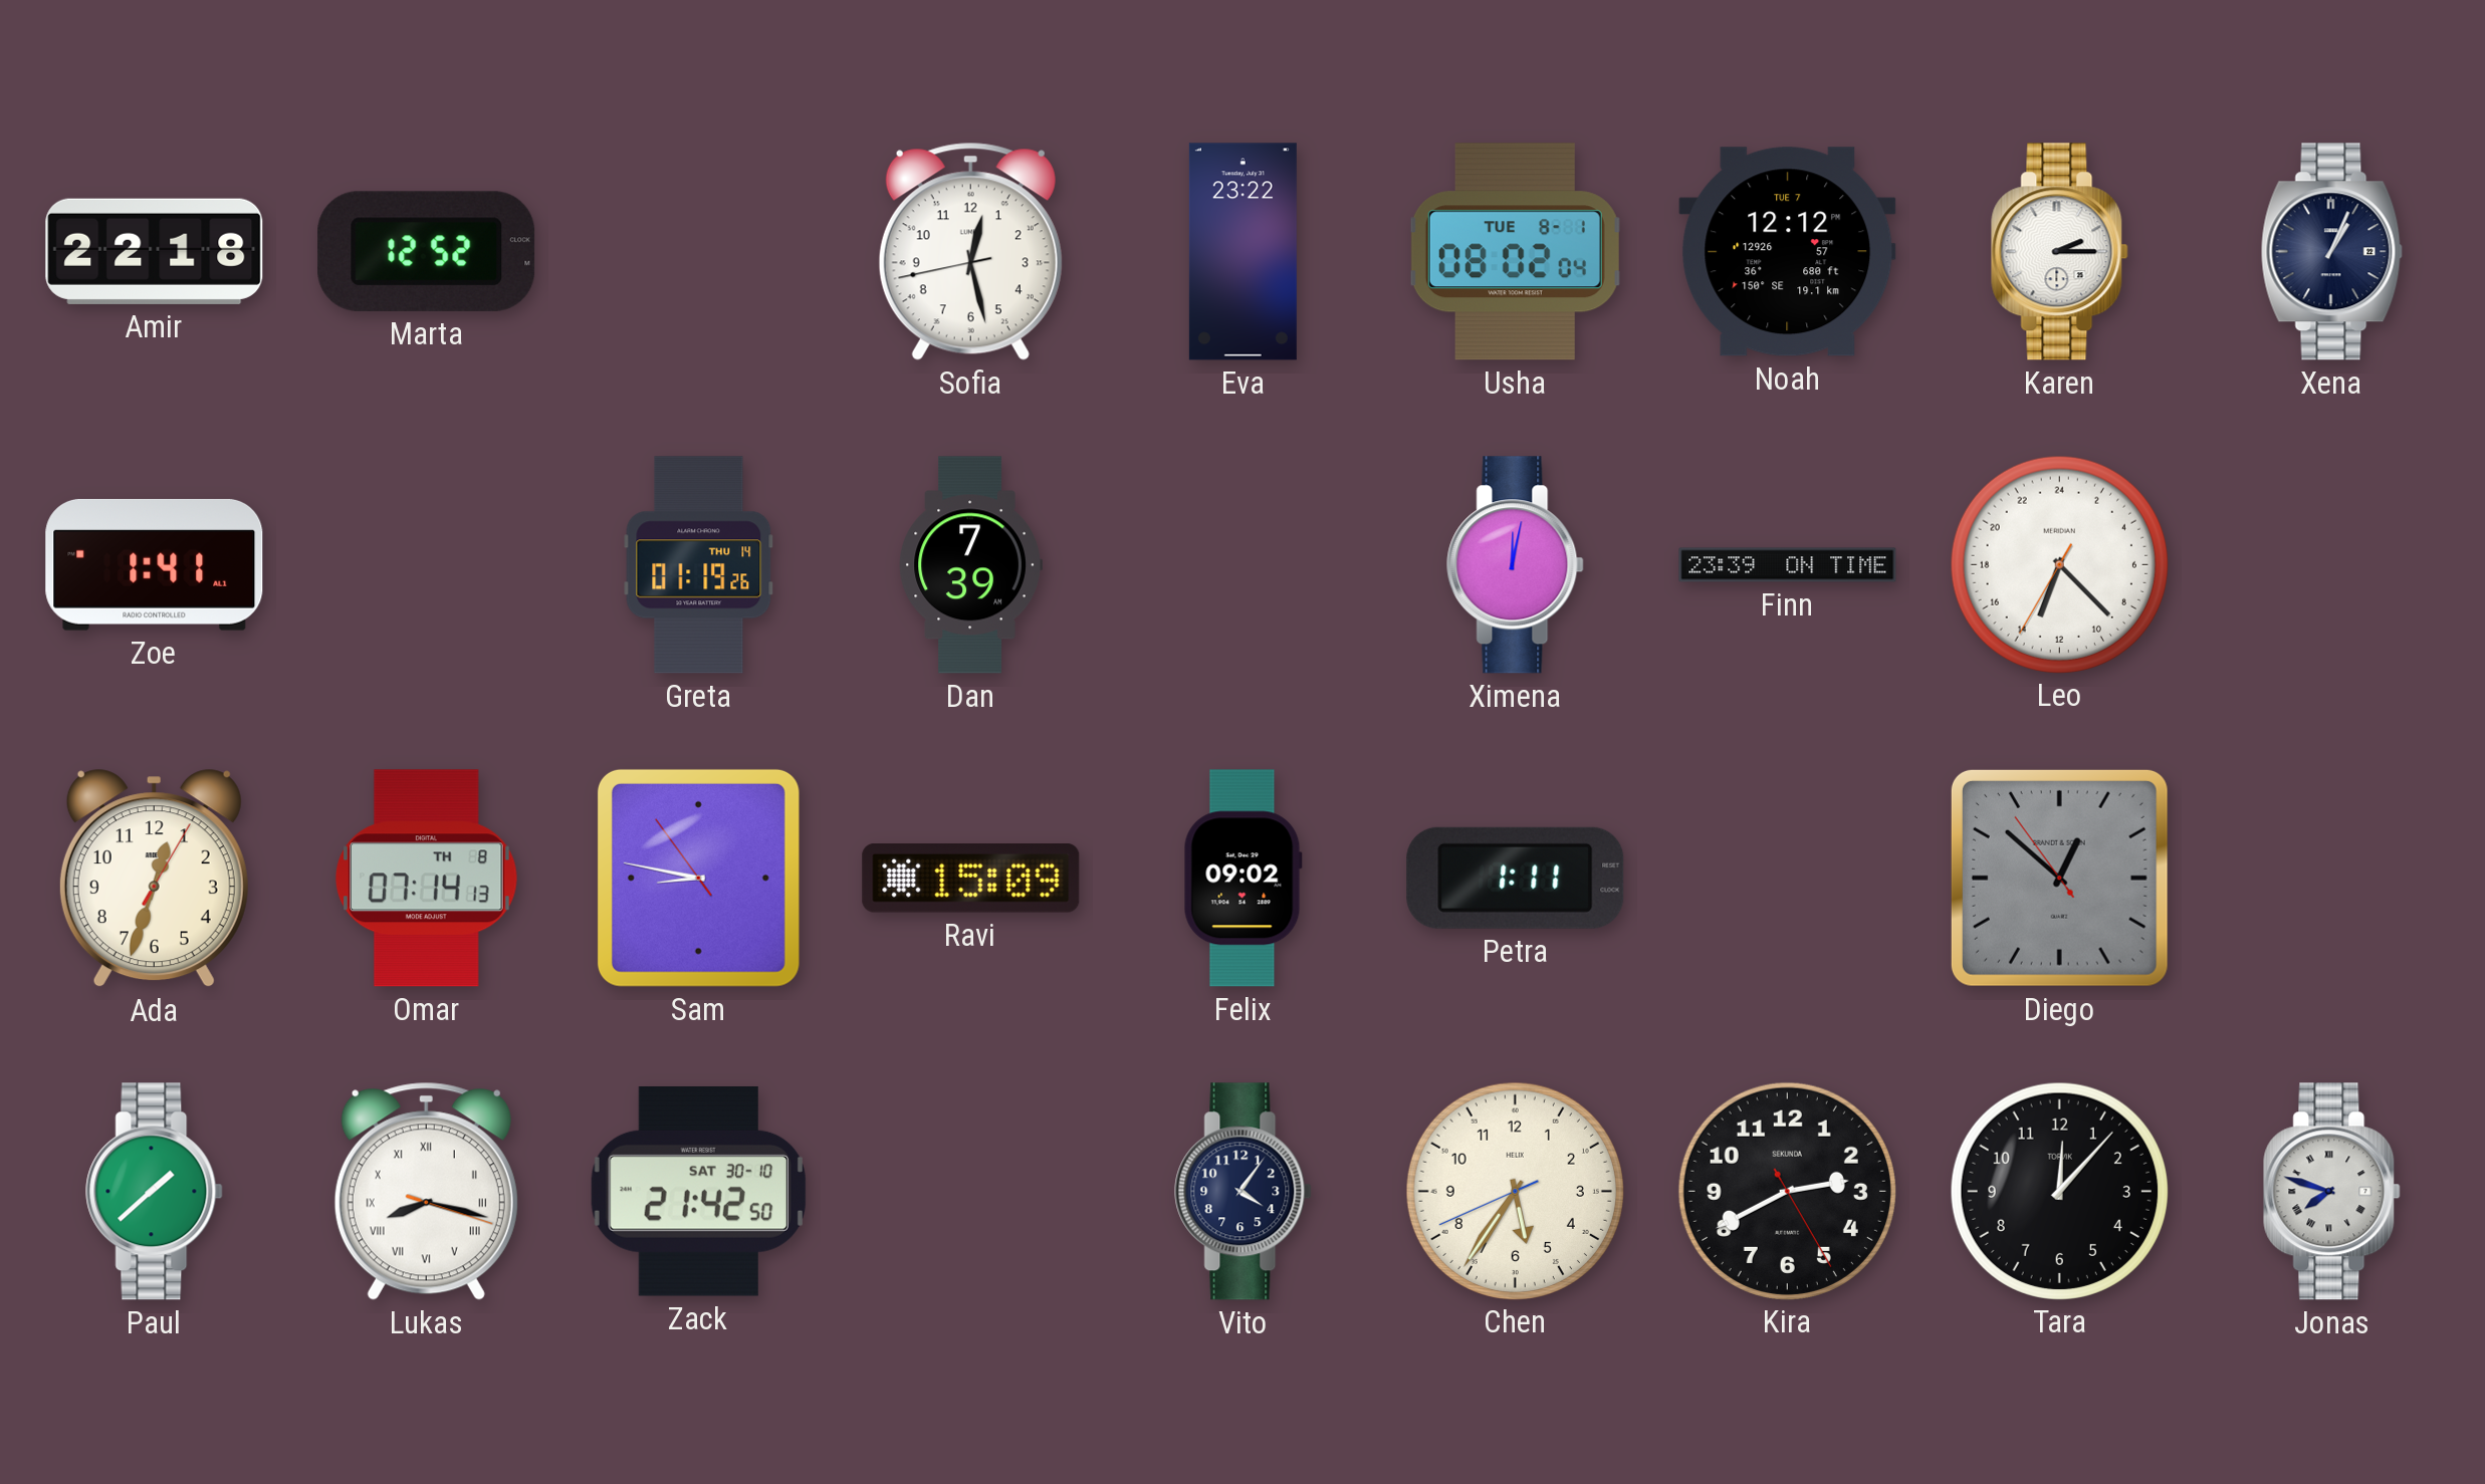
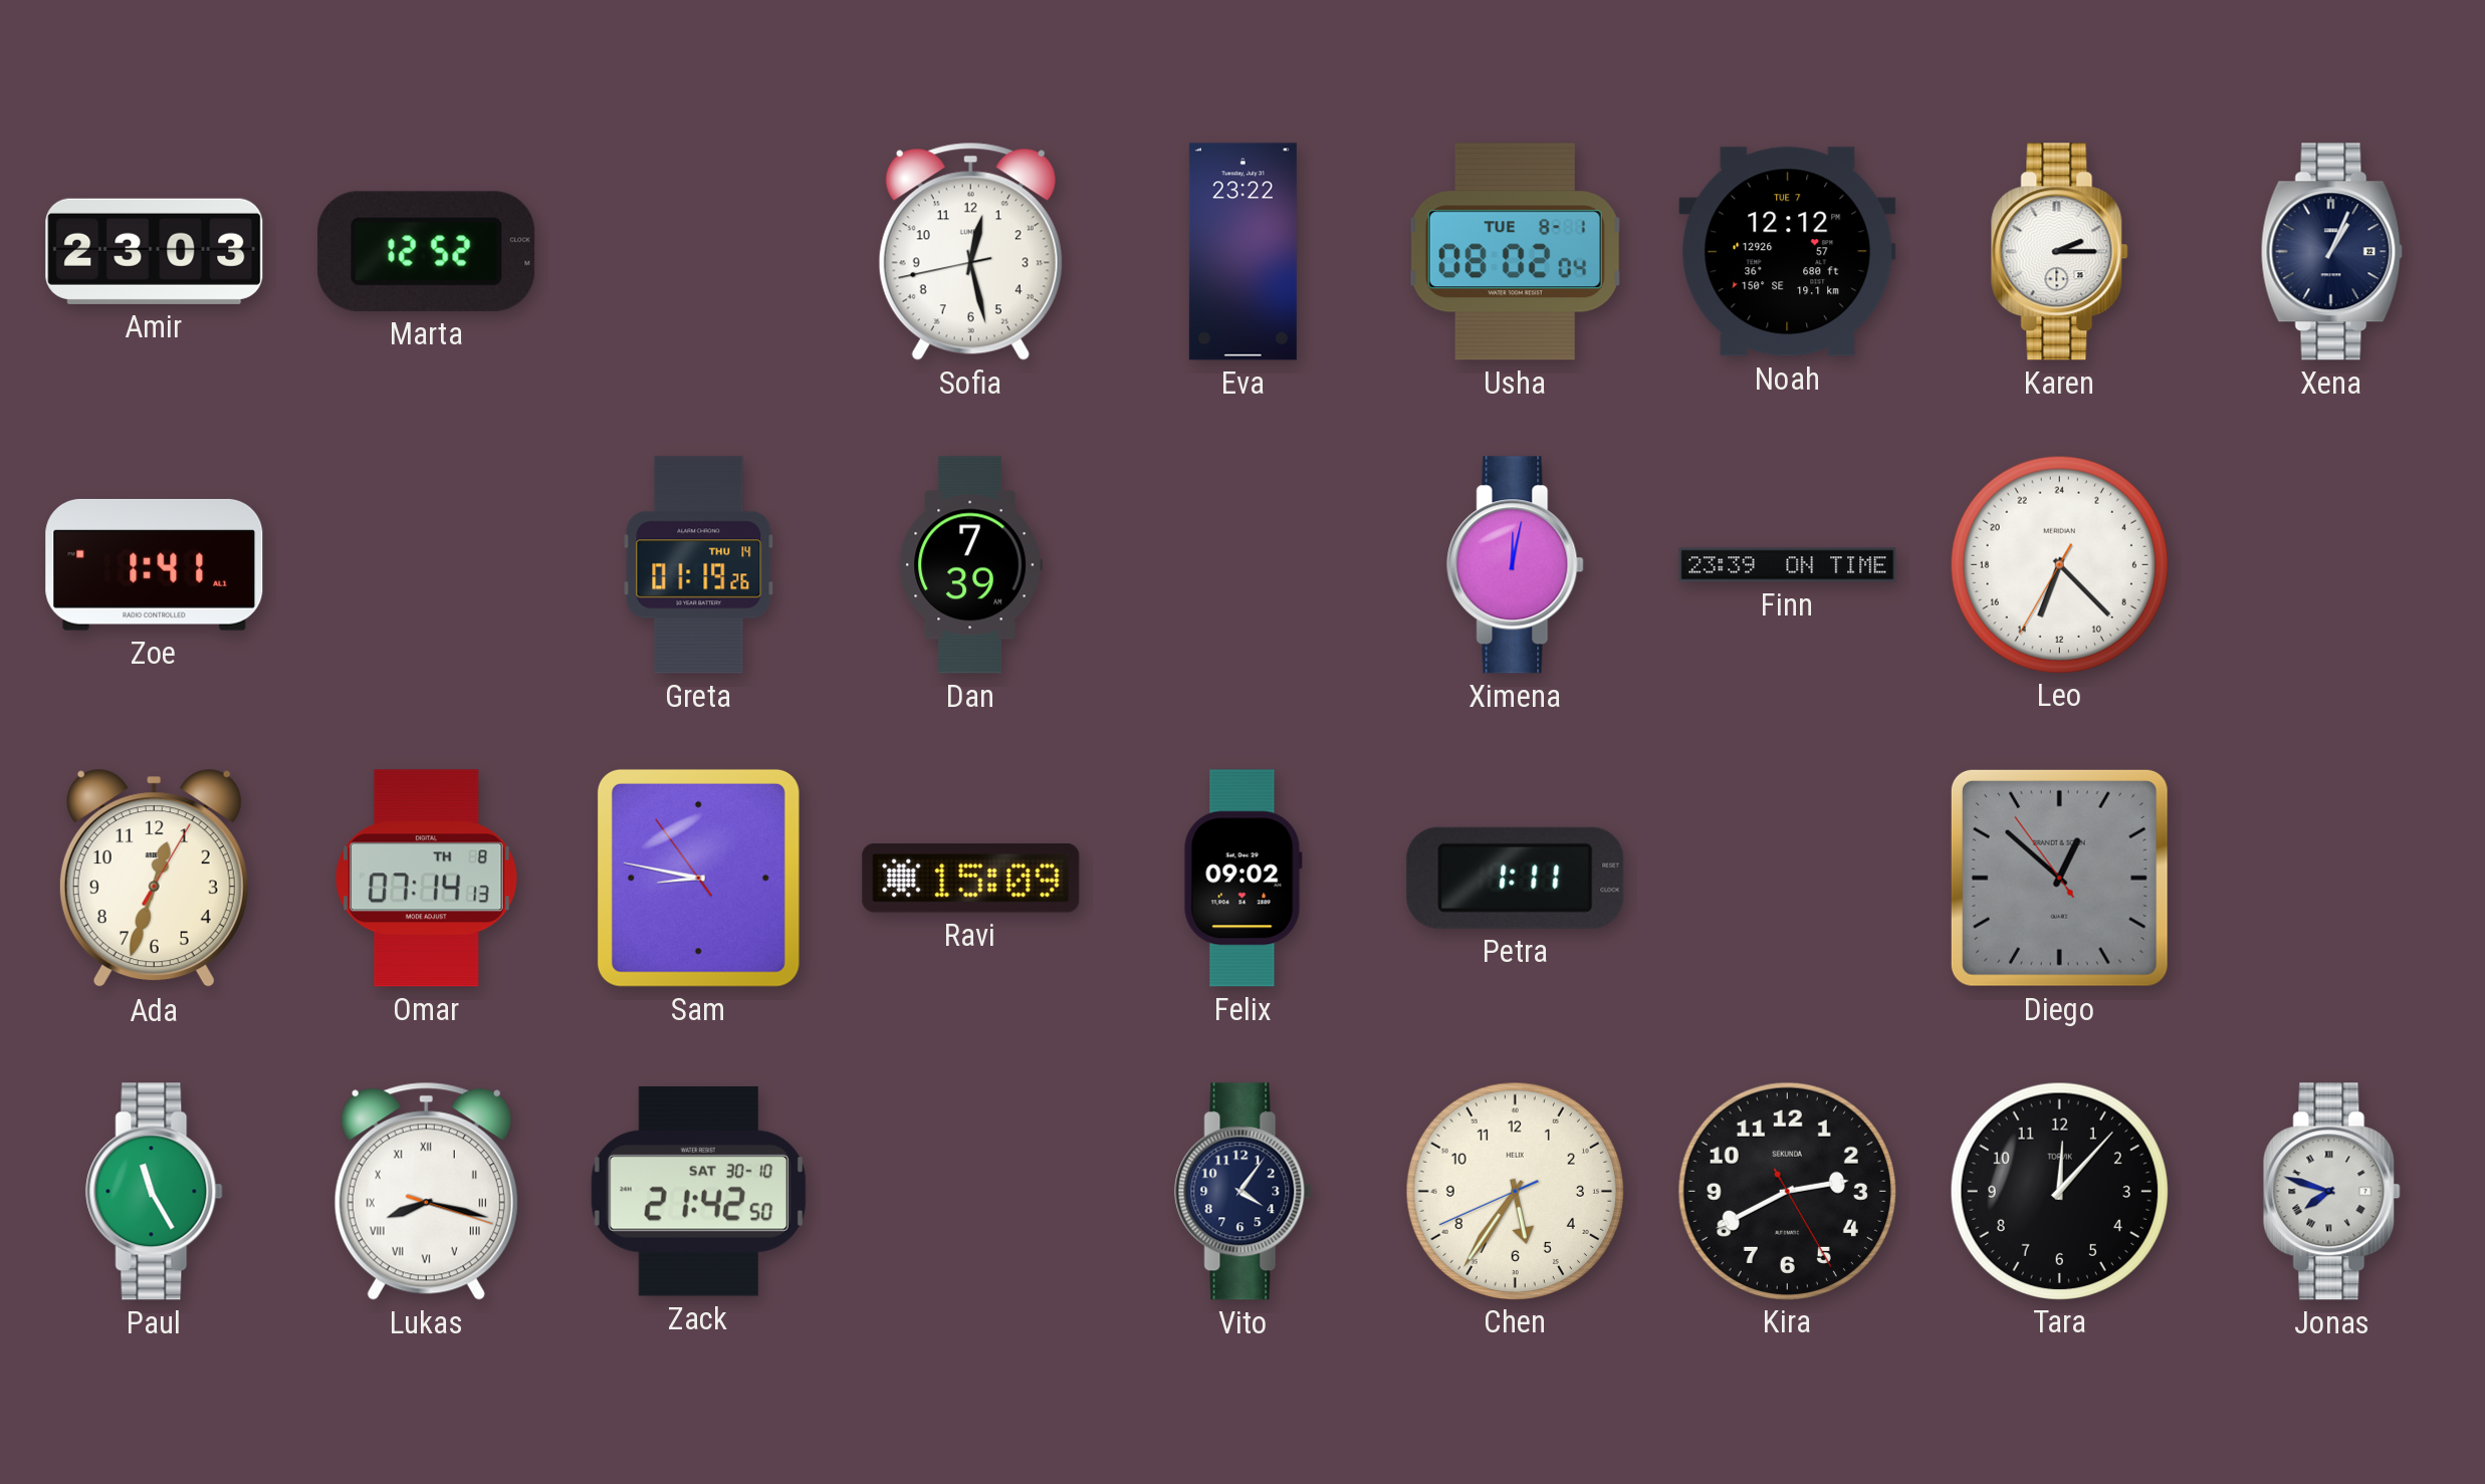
Amir: 22:18 -> 23:03 (155, 251)
Paul: 1:38 -> 11:25 (155, 1192)
